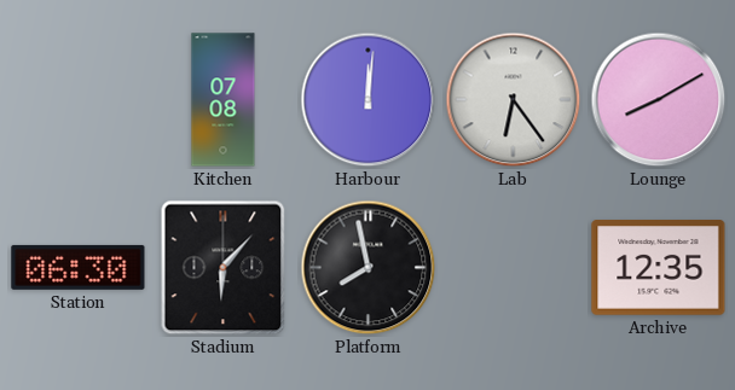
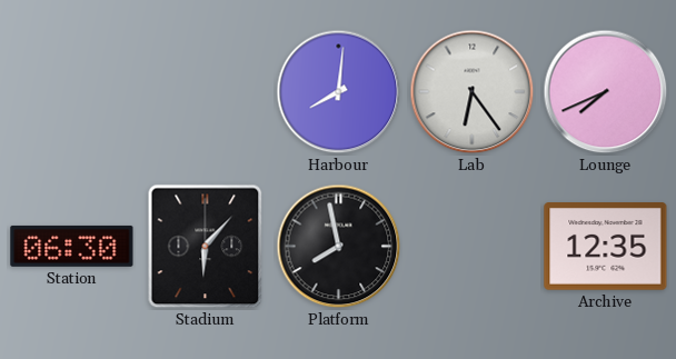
Kitchen: 07:08 -> none (224, 100)
Harbour: 12:01 -> 8:01 (339, 92)
Lounge: 8:10 -> 7:41 (606, 92)
